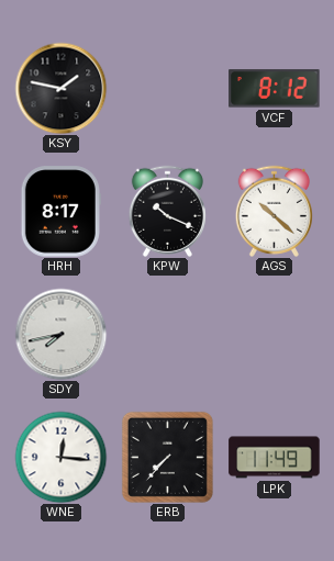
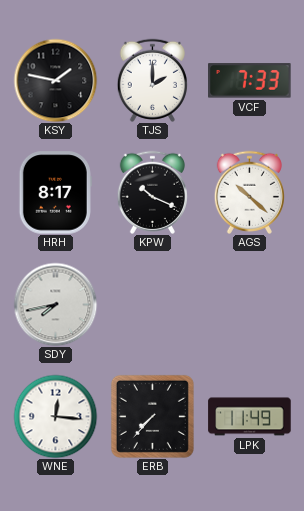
TJS: none -> 2:00 (152, 80)
VCF: 8:12 -> 7:33 (250, 81)
